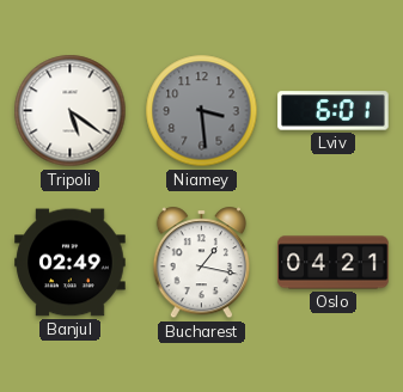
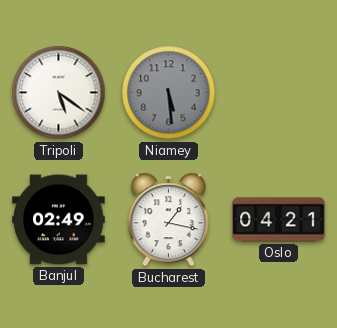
Niamey: 3:29 -> 5:29 (169, 93)
Lviv: 6:01 -> none (334, 111)
